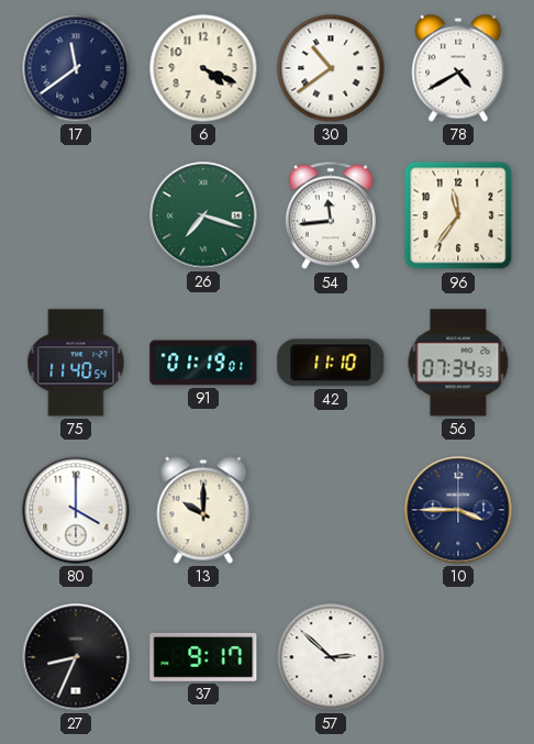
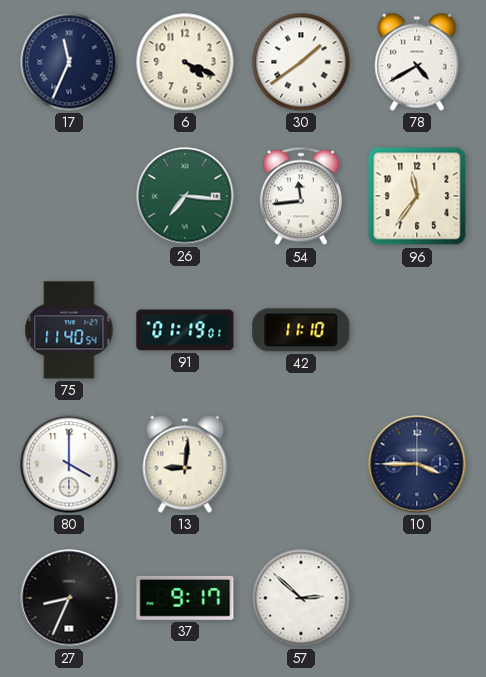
17: 11:39 -> 11:34 (69, 62)
30: 10:39 -> 1:39 (301, 62)
26: 7:18 -> 7:16 (185, 196)
56: 07:34 -> none (458, 363)
13: 10:00 -> 9:01 (185, 464)
